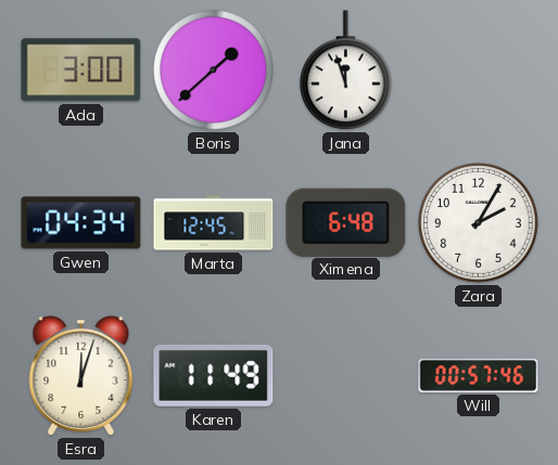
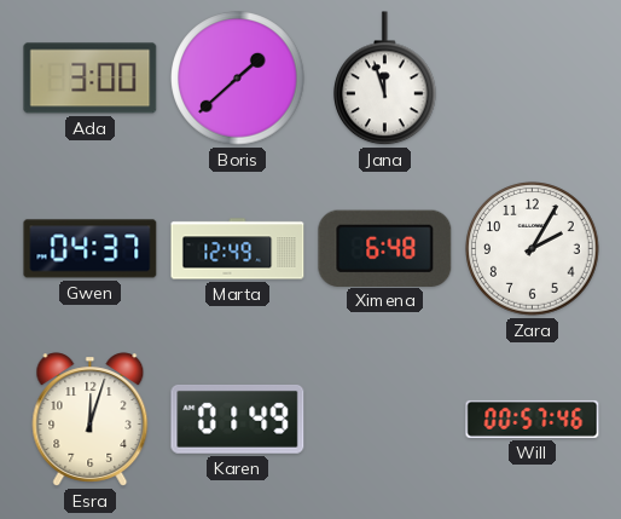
Gwen: 04:34 -> 04:37 (91, 249)
Marta: 12:45 -> 12:49 (238, 249)
Karen: 11:49 -> 01:49 (238, 419)
